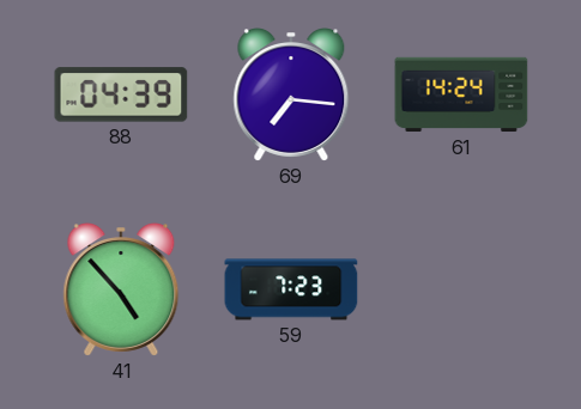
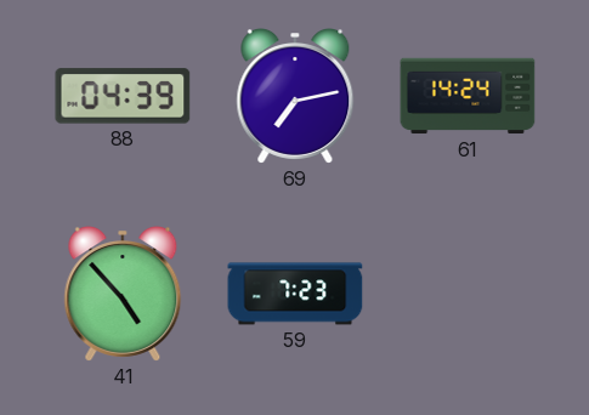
69: 7:16 -> 7:13 (295, 97)
